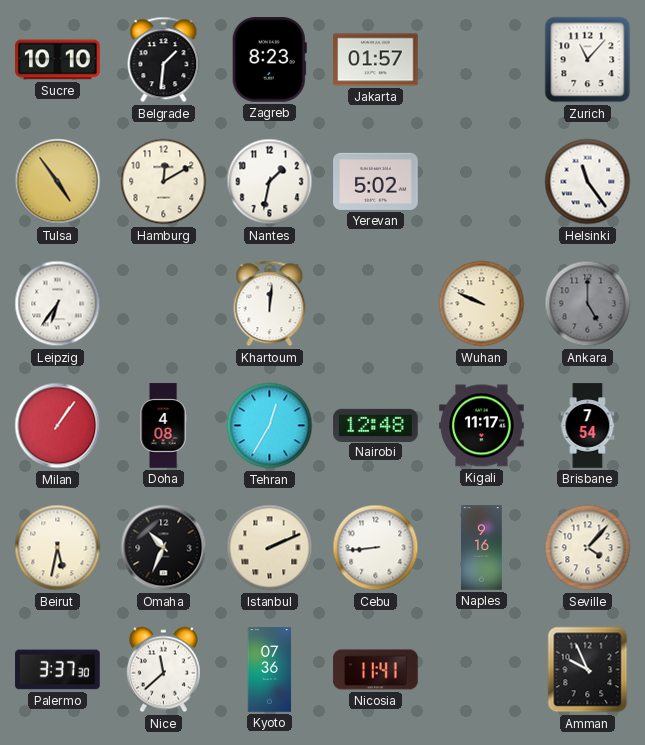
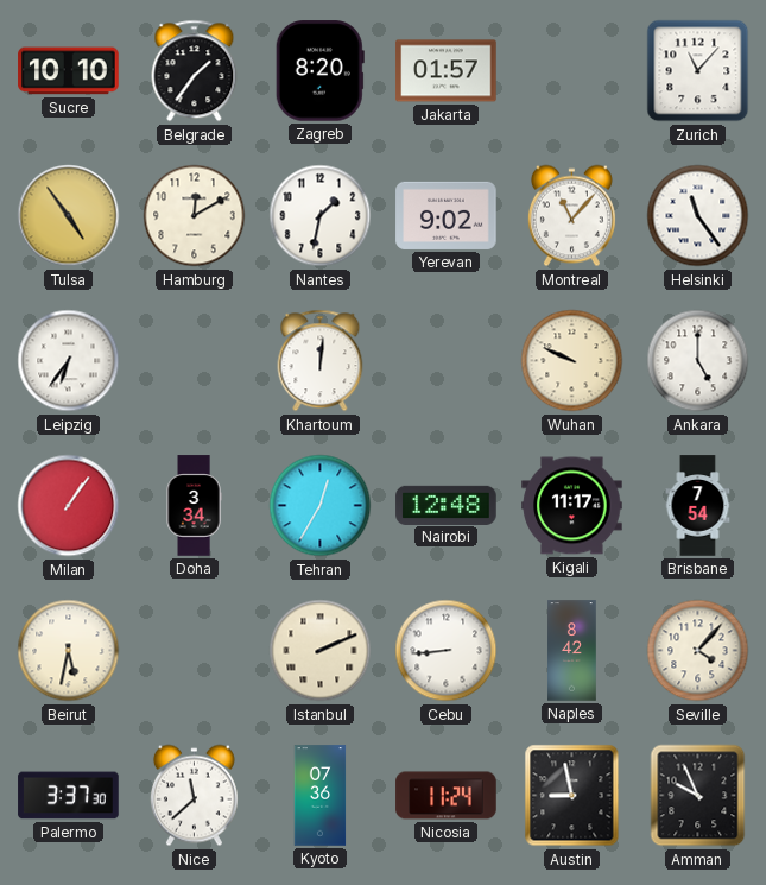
Belgrade: 1:31 -> 1:36 (195, 71)
Zagreb: 8:23 -> 8:20 (319, 71)
Yerevan: 5:02 -> 9:02 (447, 215)
Montreal: none -> 11:07 (571, 216)
Ankara dial: grey -> white (698, 361)
Doha: 4:08 -> 3:34 (194, 506)
Omaha: 10:34 -> none (164, 548)
Naples: 9:16 -> 8:42 (572, 651)
Nicosia: 11:41 -> 11:24 (447, 796)
Austin: none -> 8:58 (572, 796)
